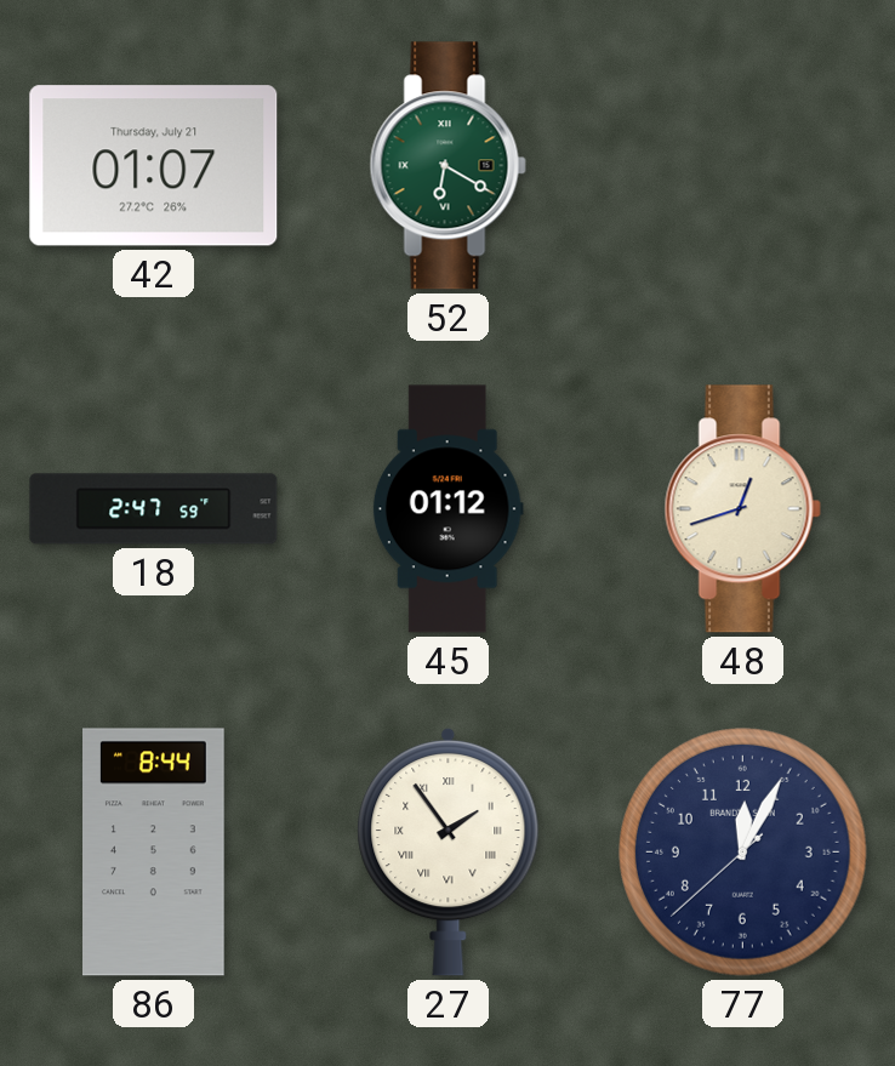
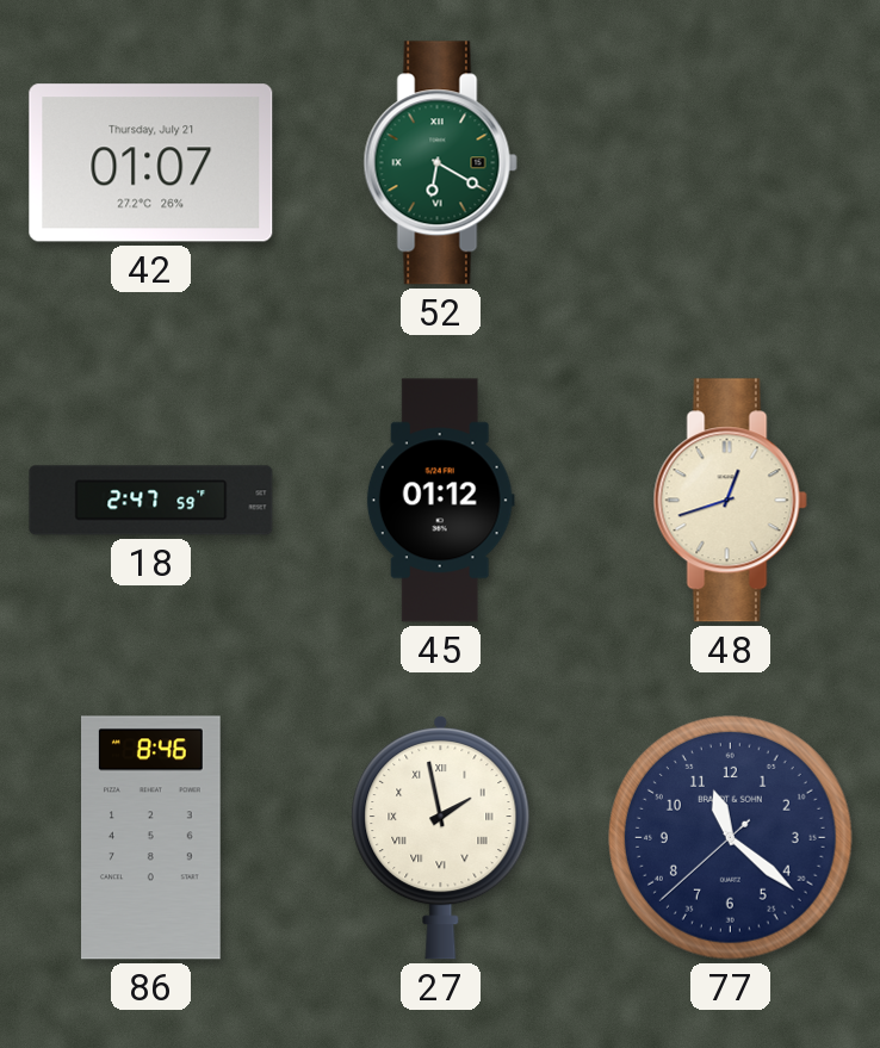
86: 8:44 -> 8:46 (151, 838)
27: 1:54 -> 1:58 (441, 837)
77: 12:04 -> 11:21 (730, 837)
